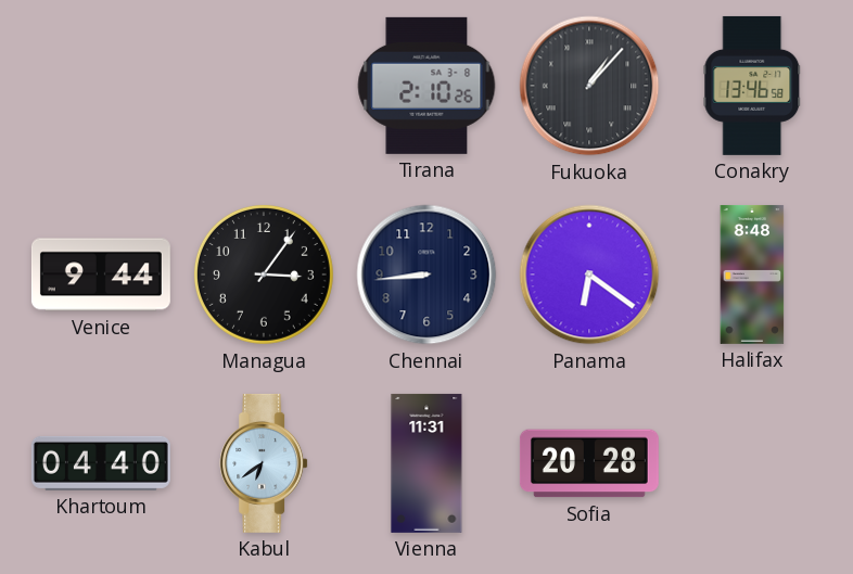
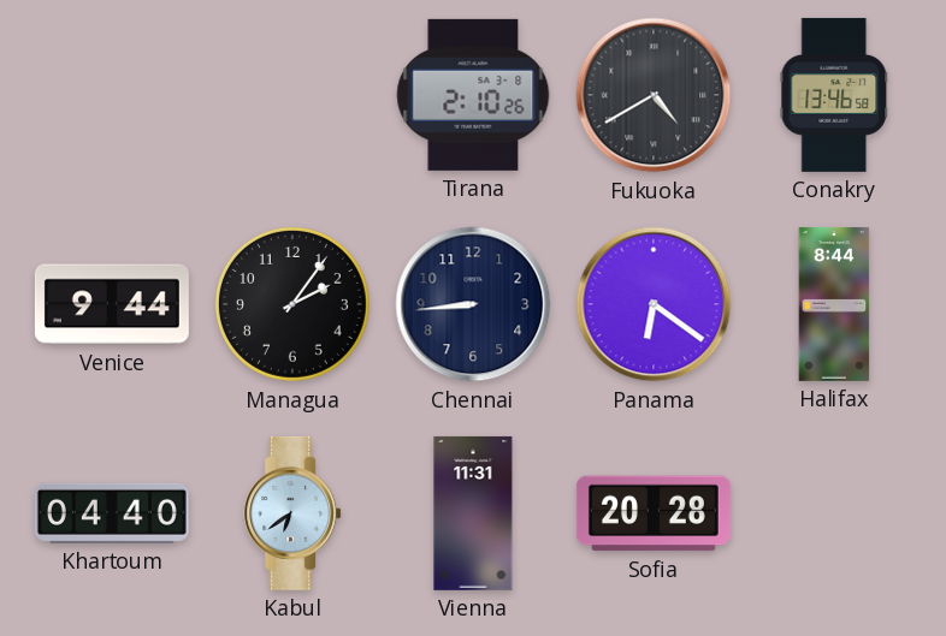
Fukuoka: 1:07 -> 4:40 (654, 95)
Managua: 3:06 -> 2:06 (292, 304)
Halifax: 8:48 -> 8:44 (834, 304)
